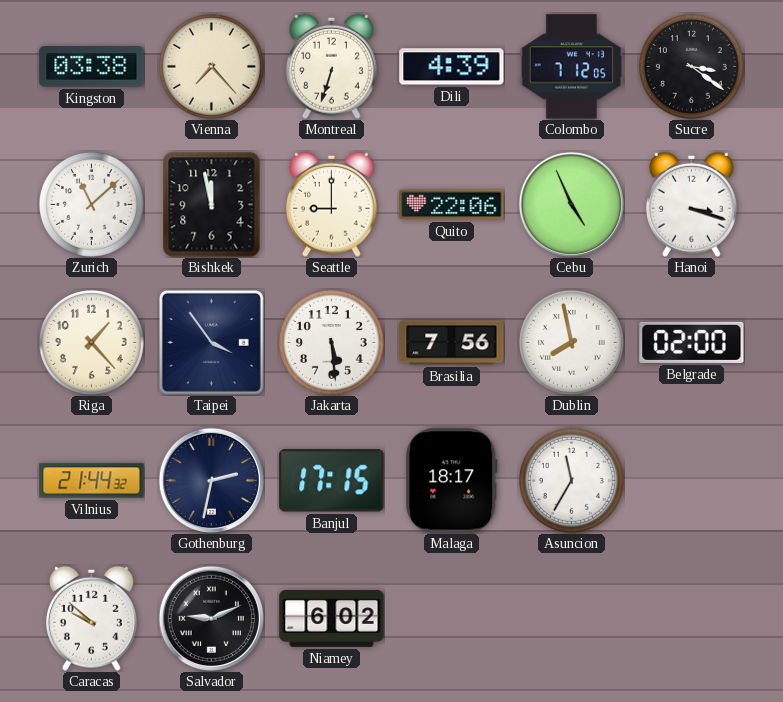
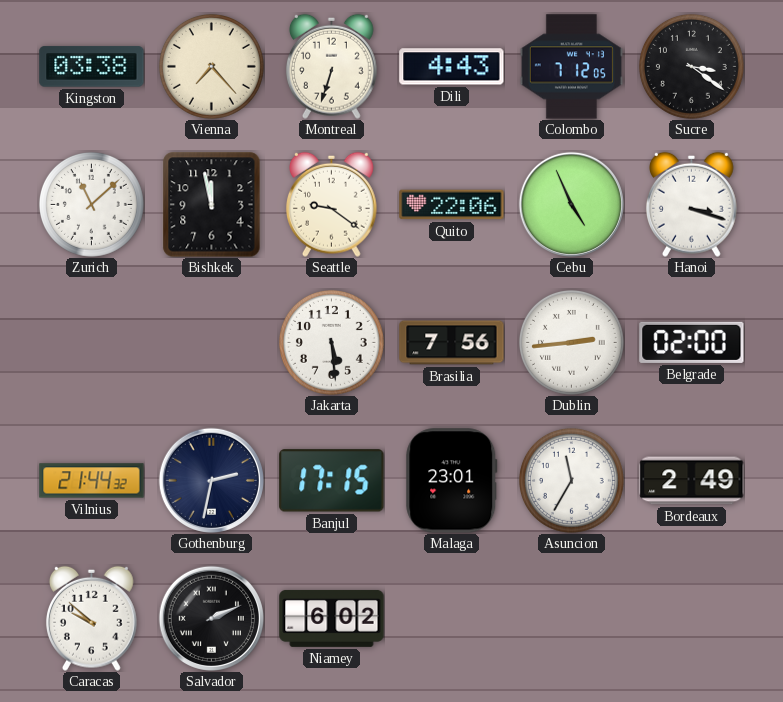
Dili: 4:39 -> 4:43 (452, 67)
Seattle: 9:00 -> 9:21 (331, 204)
Riga: 1:23 -> none (91, 342)
Taipei: 3:54 -> none (211, 342)
Dublin: 7:58 -> 2:44 (571, 342)
Malaga: 18:17 -> 23:01 (452, 481)
Bordeaux: none -> 2:49 (692, 481)
Salvador: 9:11 -> 2:11 (211, 618)
